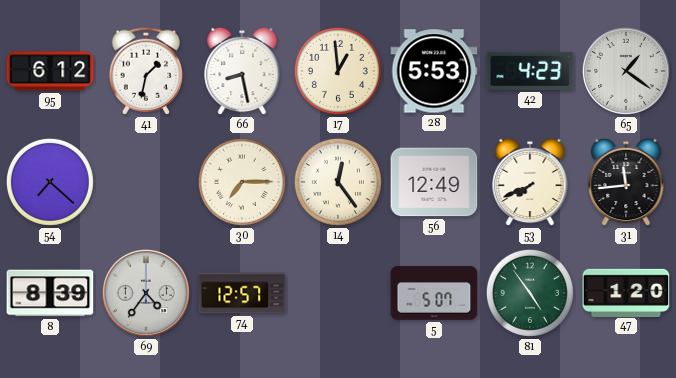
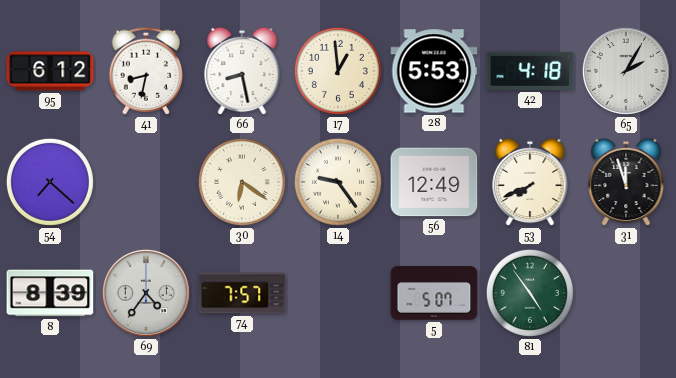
41: 1:32 -> 8:32 (145, 71)
42: 4:23 -> 4:18 (530, 71)
65: 1:21 -> 2:05 (626, 71)
30: 7:15 -> 6:21 (242, 182)
14: 12:24 -> 9:24 (338, 182)
31: 11:44 -> 11:57 (626, 182)
74: 12:57 -> 7:57 (242, 293)
47: 1:20 -> none (626, 292)
